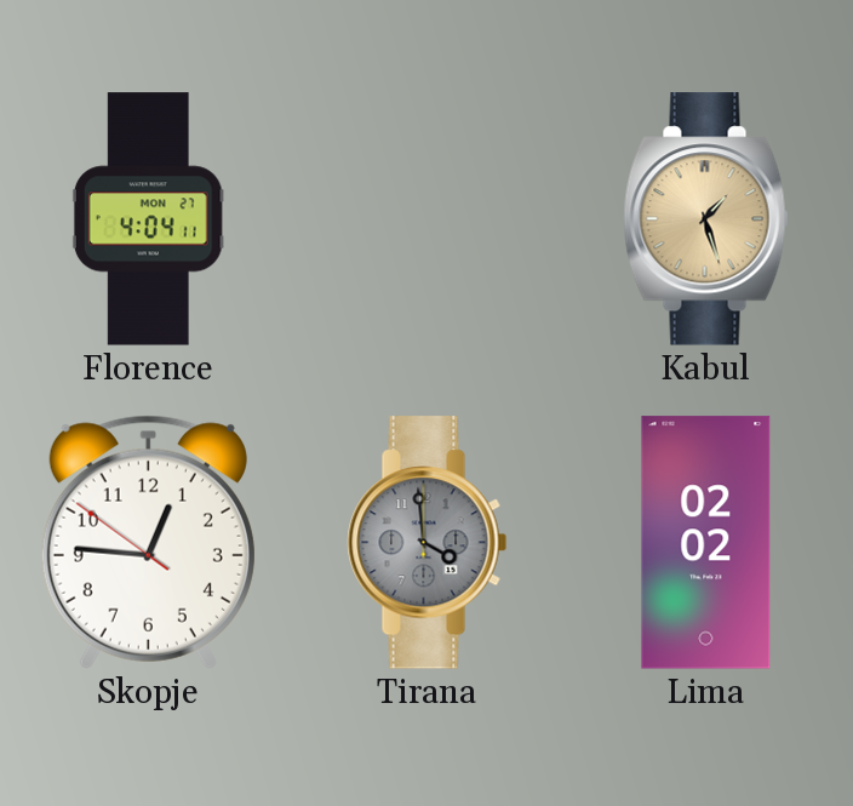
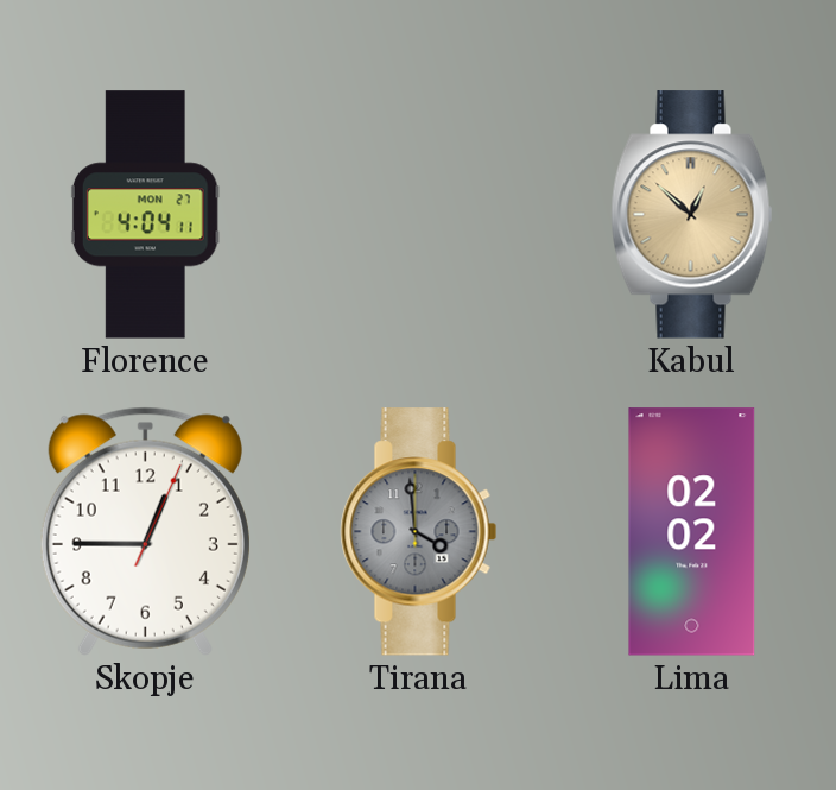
Kabul: 1:27 -> 12:52 (692, 215)
Skopje: 12:45:51 -> 12:45:04 (145, 531)
